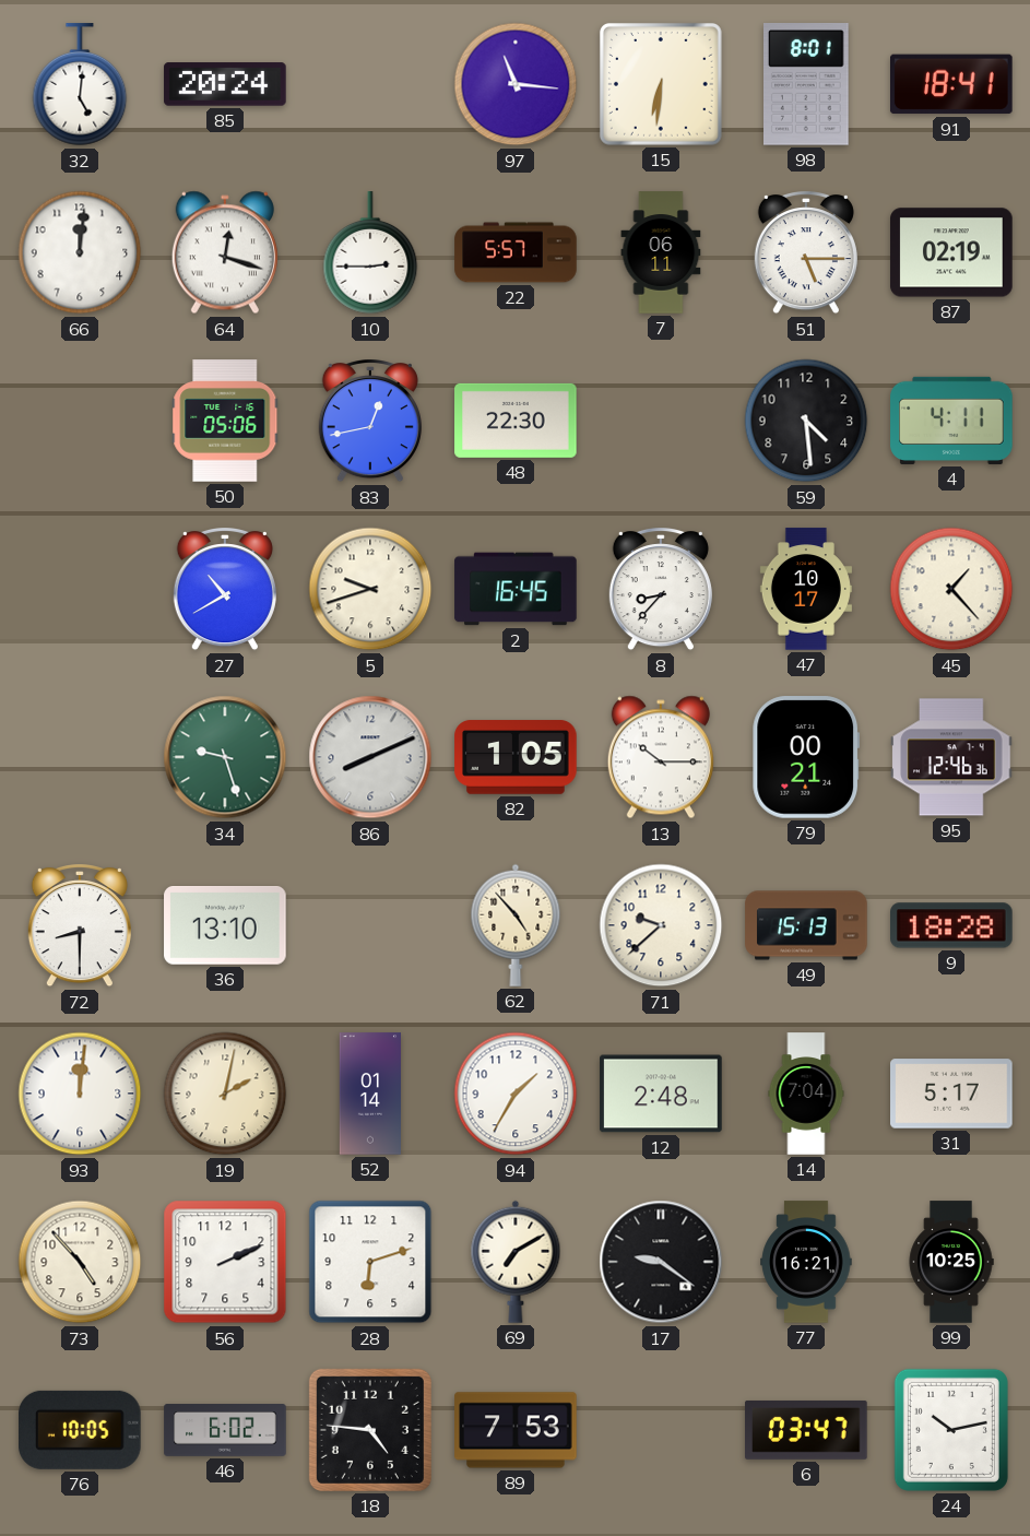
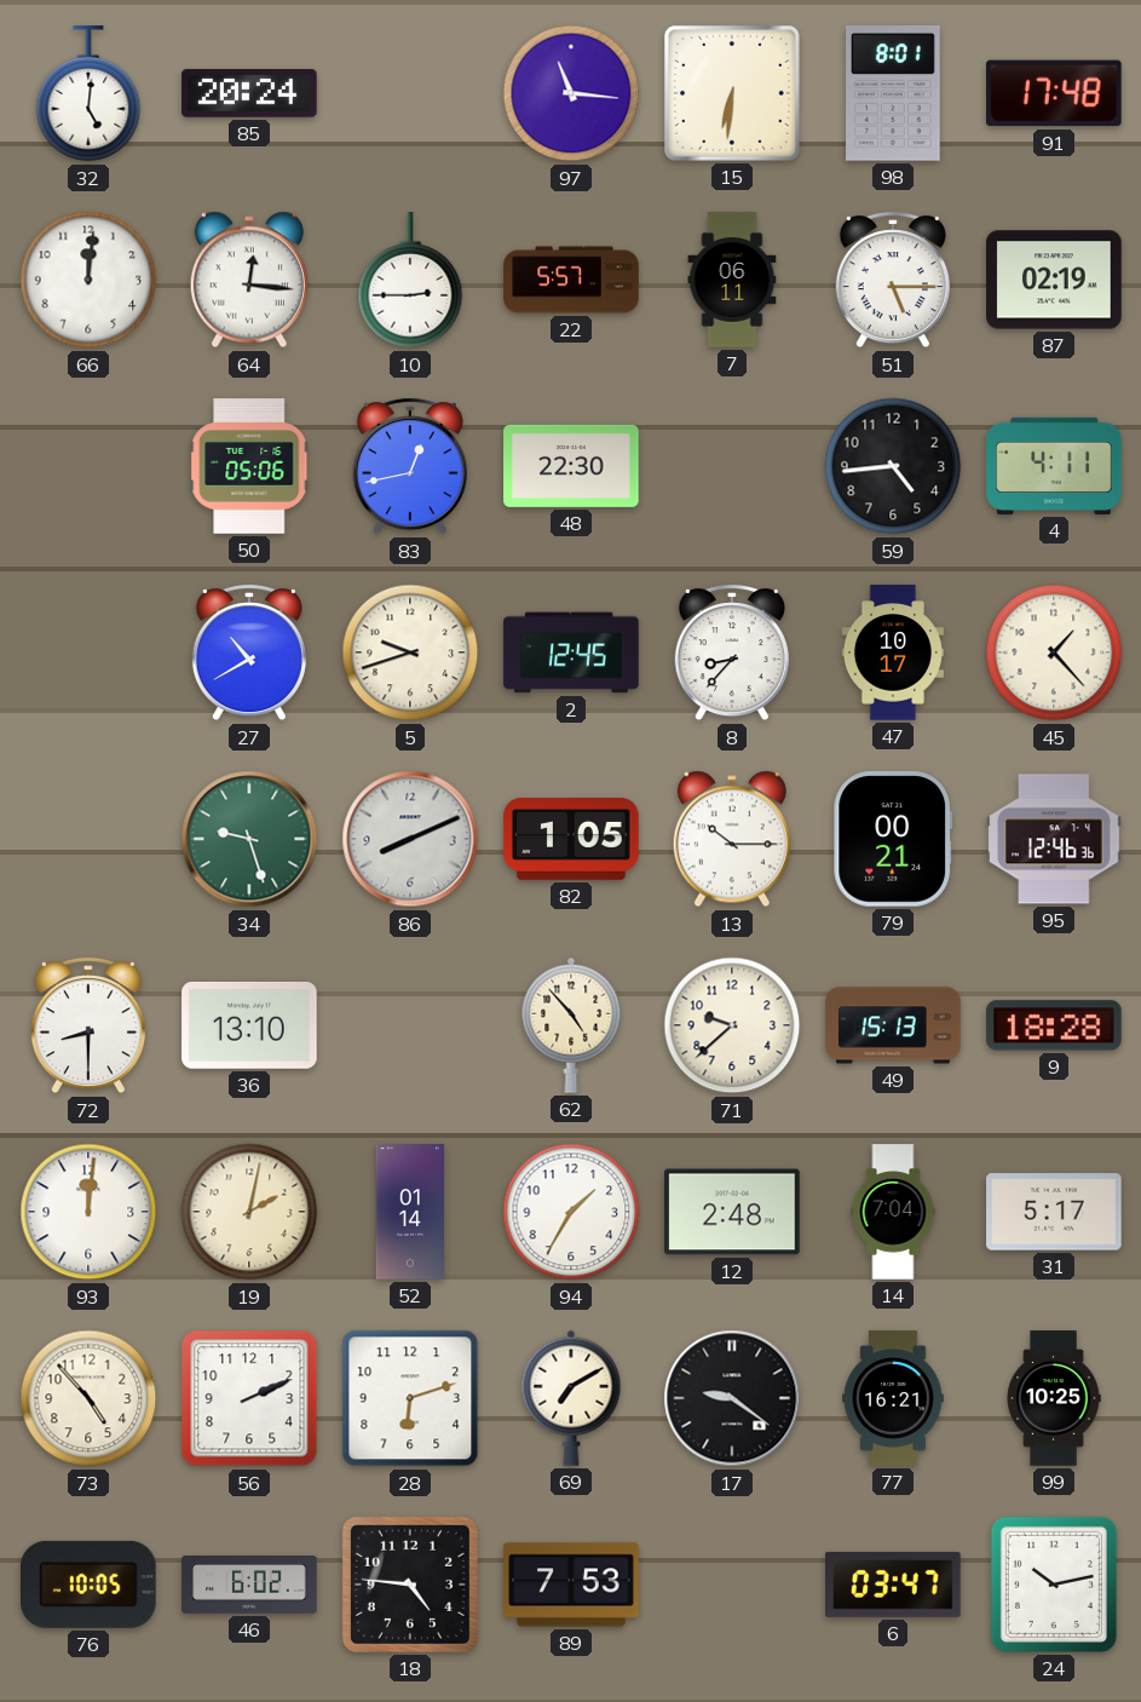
91: 18:41 -> 17:48 (1055, 93)
64: 12:18 -> 12:16 (249, 280)
59: 4:29 -> 4:44 (893, 466)
2: 16:45 -> 12:45 (571, 652)
